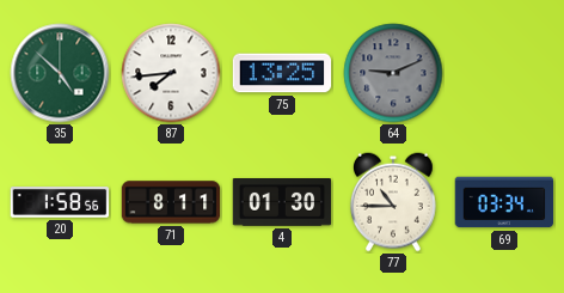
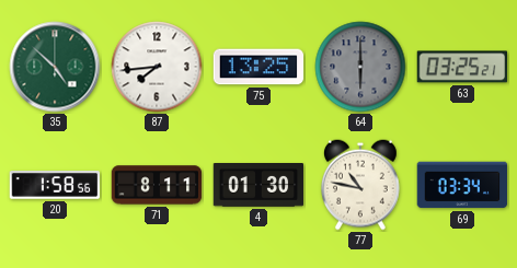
64: 9:11 -> 6:00 (360, 67)
63: none -> 03:25 (462, 67)
77: 10:45 -> 10:47 (360, 185)
